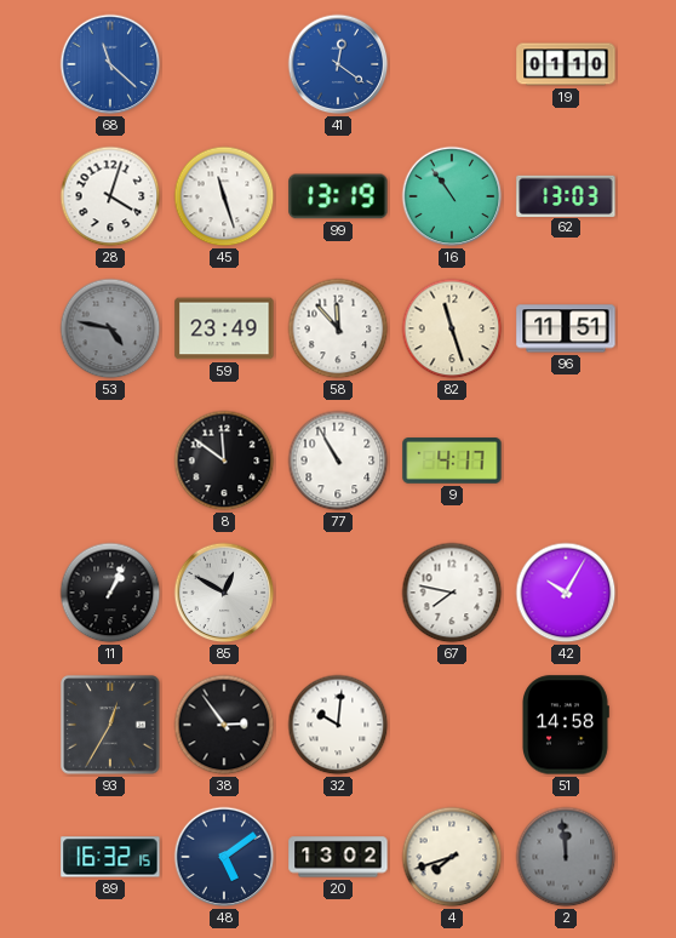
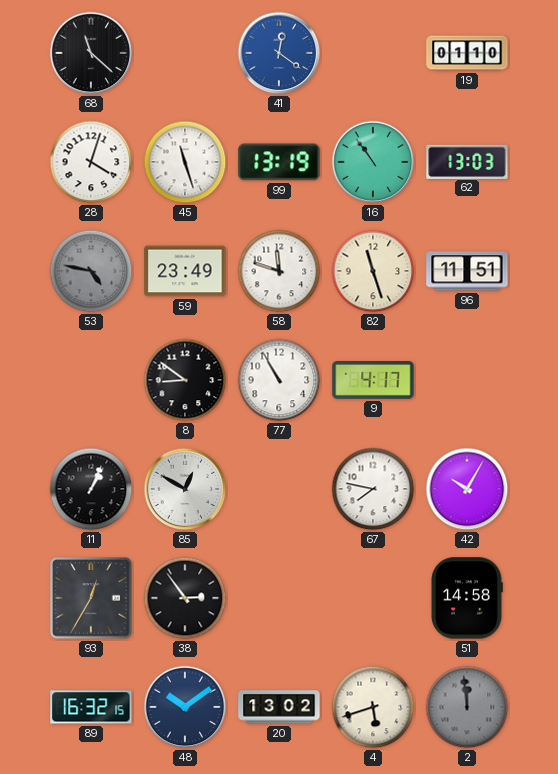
68 dial: blue -> black (91, 53)
58: 11:53 -> 11:48 (279, 271)
8: 11:51 -> 8:51 (185, 380)
32: 10:01 -> none (338, 725)
48: 5:09 -> 10:09 (185, 707)
4: 7:42 -> 5:42 (373, 707)
